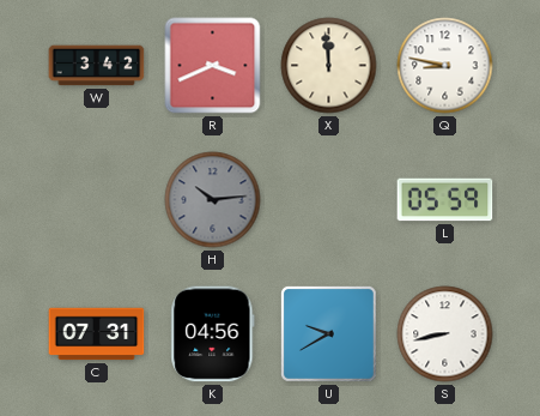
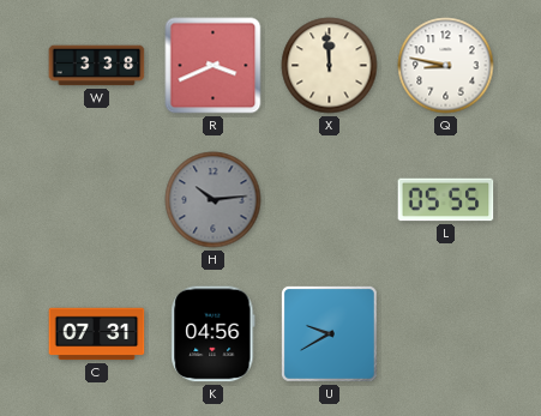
W: 3:42 -> 3:38 (97, 66)
L: 05:59 -> 05:55 (446, 200)
S: 8:43 -> none (445, 334)
